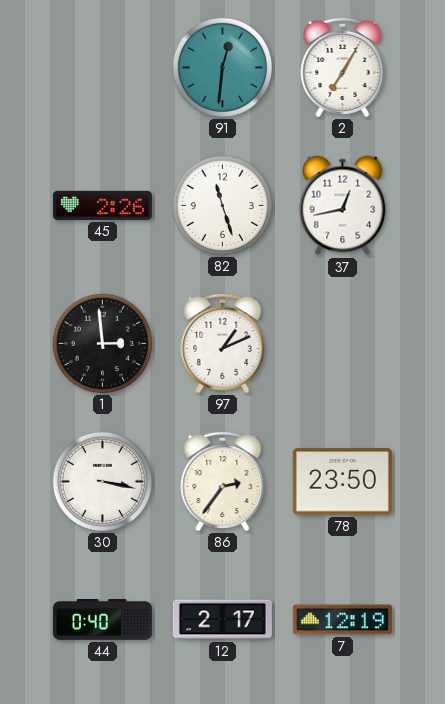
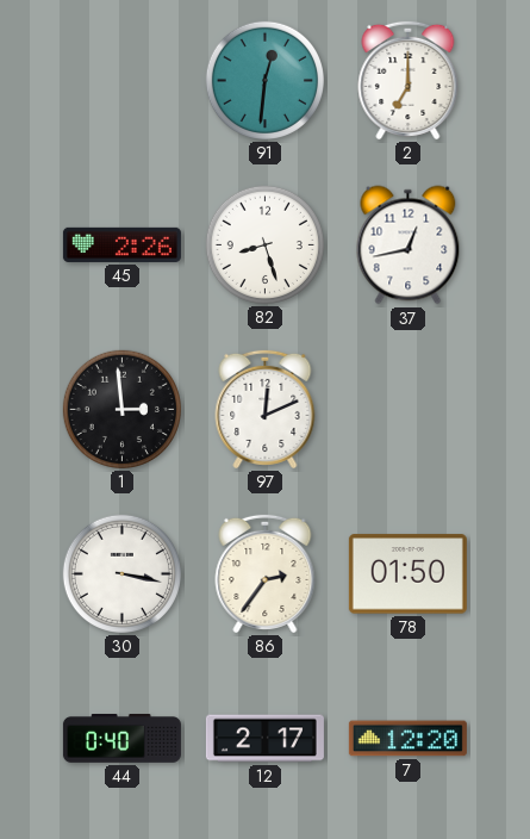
2: 7:05 -> 7:00 (409, 80)
82: 11:27 -> 8:27 (264, 244)
97: 1:11 -> 12:11 (266, 409)
78: 23:50 -> 01:50 (407, 574)
7: 12:19 -> 12:20 (407, 739)
